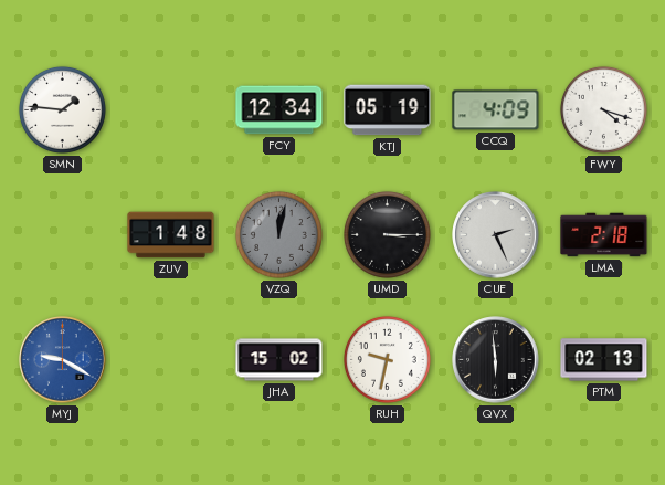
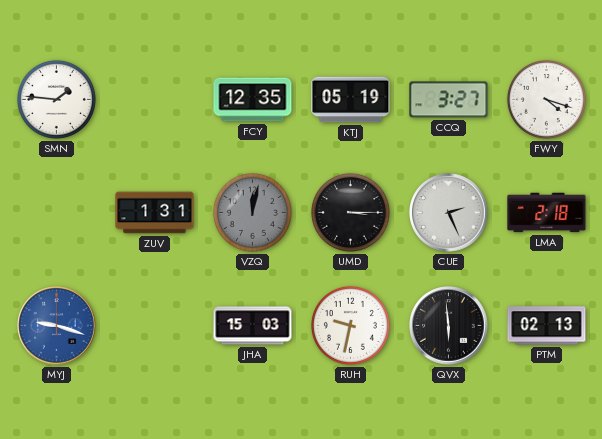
FCY: 12:34 -> 12:35 (253, 100)
CCQ: 4:09 -> 3:27 (449, 100)
ZUV: 1:48 -> 1:31 (155, 213)
MYJ: 9:20 -> 9:18 (57, 326)
JHA: 15:02 -> 15:03 (253, 326)
